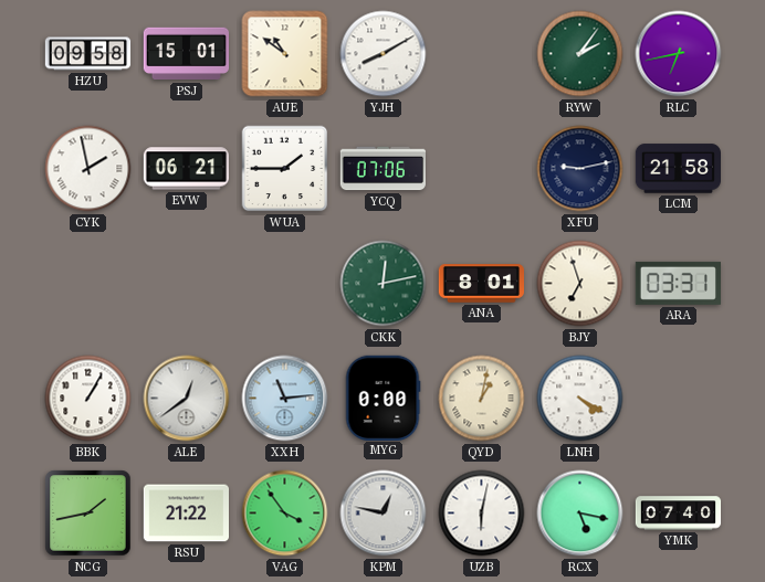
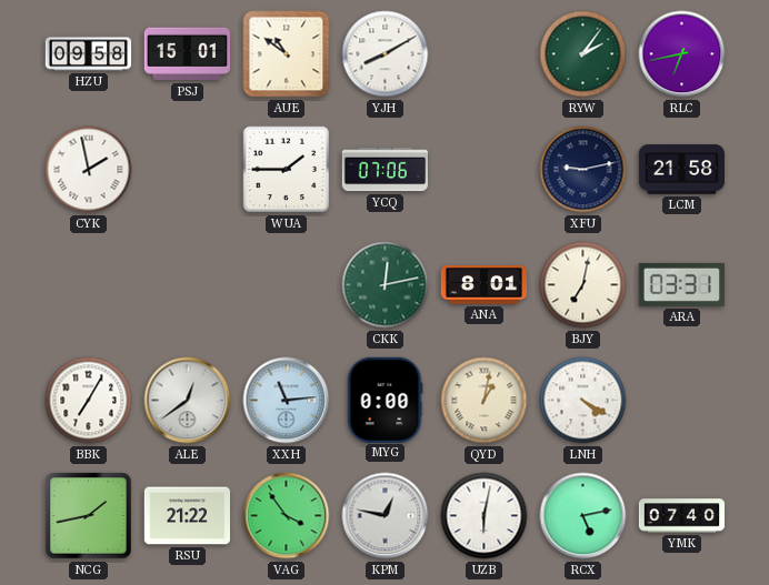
EVW: 06:21 -> none (186, 169)
BJY: 6:57 -> 7:02 (583, 285)
BBK: 1:05 -> 7:05 (89, 401)
RCX: 5:17 -> 5:13 (583, 516)
